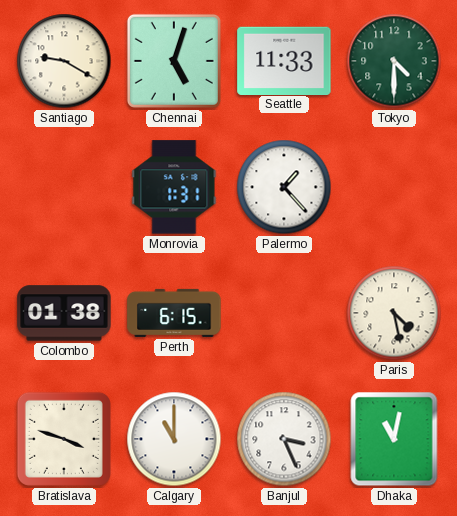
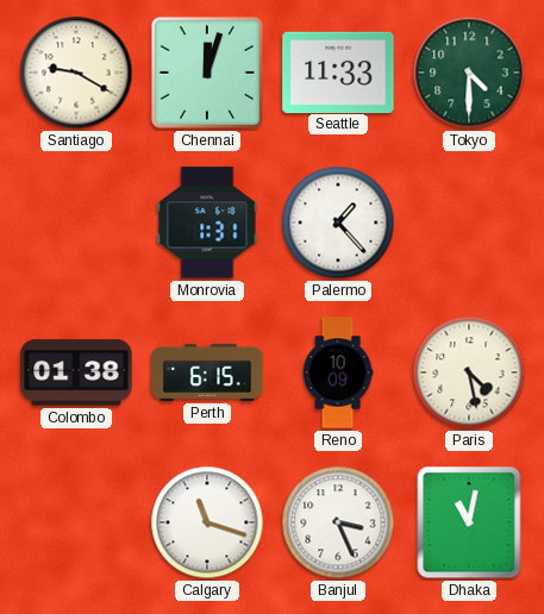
Chennai: 5:03 -> 12:03 (207, 73)
Reno: none -> 10:09 (338, 372)
Bratislava: 3:48 -> none (64, 439)
Calgary: 11:00 -> 11:18 (207, 522)
